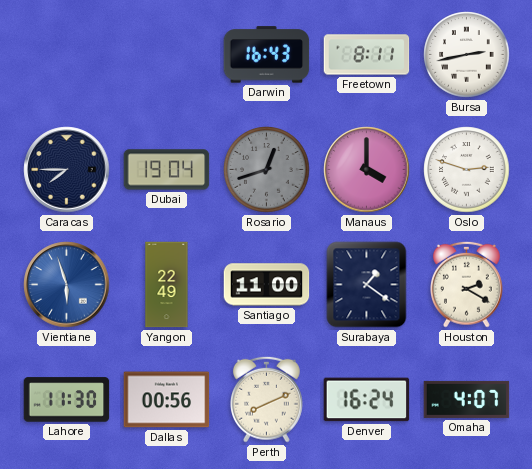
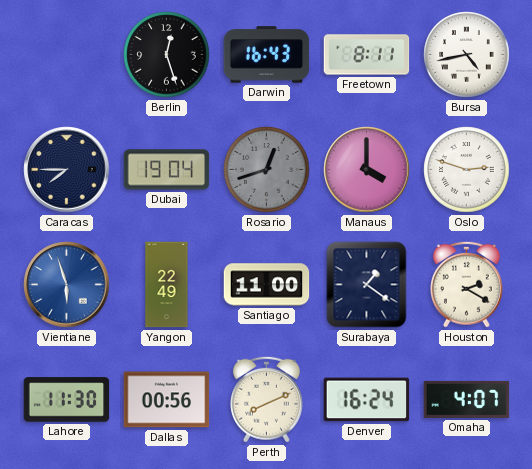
Berlin: none -> 12:27 (167, 55)
Bursa: 2:43 -> 4:43 (467, 55)
